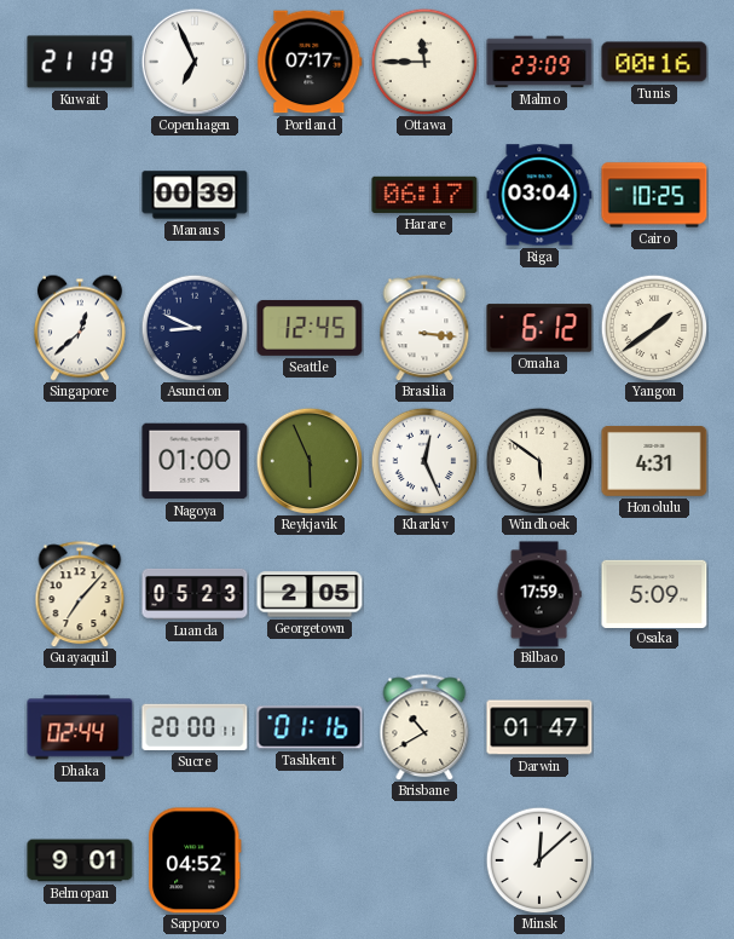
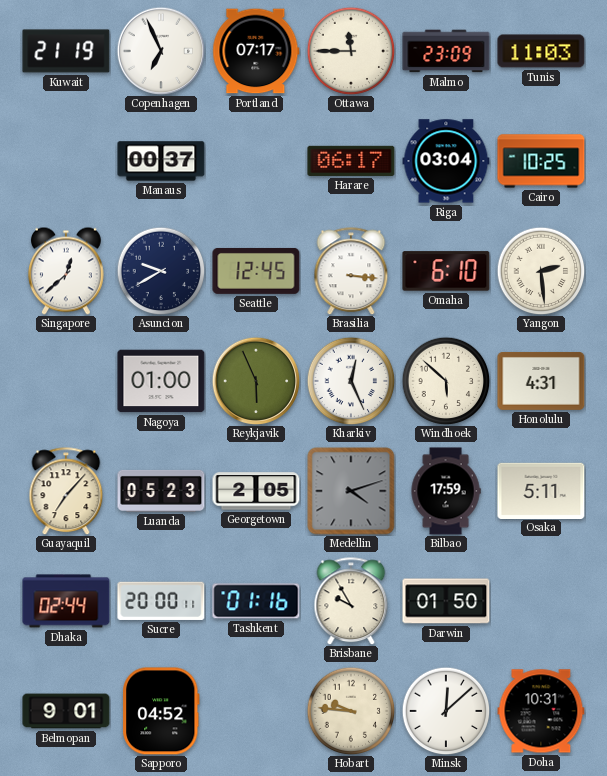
Tunis: 00:16 -> 11:03 (541, 51)
Manaus: 00:39 -> 00:37 (161, 161)
Asuncion: 8:49 -> 9:40 (161, 271)
Omaha: 6:12 -> 6:10 (446, 271)
Yangon: 1:39 -> 2:29 (541, 271)
Windhoek: 5:51 -> 5:52 (446, 381)
Medellin: none -> 4:12 (351, 491)
Osaka: 5:09 -> 5:11 (541, 490)
Brisbane: 10:40 -> 9:55 (351, 601)
Darwin: 01:47 -> 01:50 (446, 601)
Hobart: none -> 9:46 (351, 711)
Doha: none -> 10:31 (541, 711)
